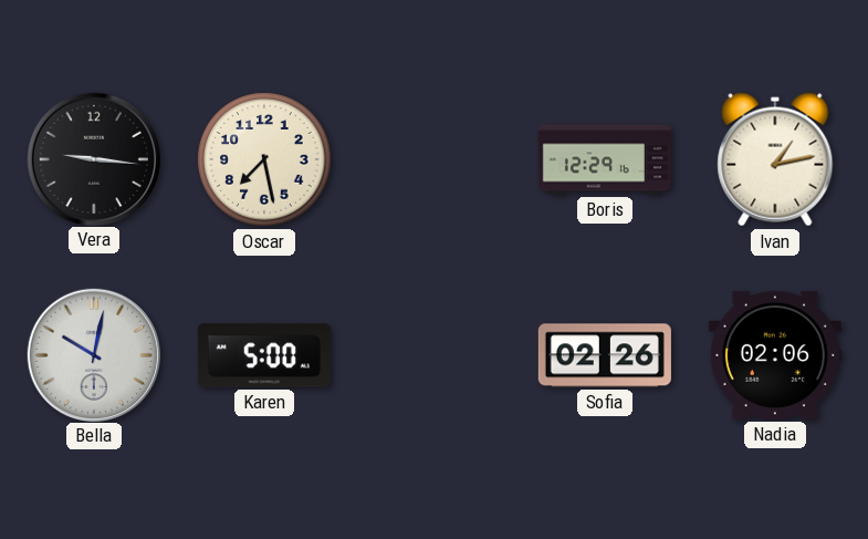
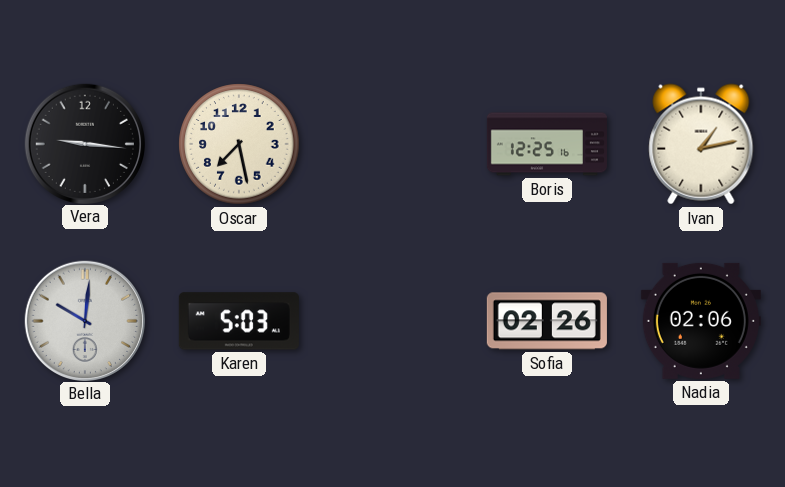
Boris: 12:29 -> 12:25 (547, 144)
Bella: 10:02 -> 10:01 (84, 320)
Karen: 5:00 -> 5:03 (239, 321)
